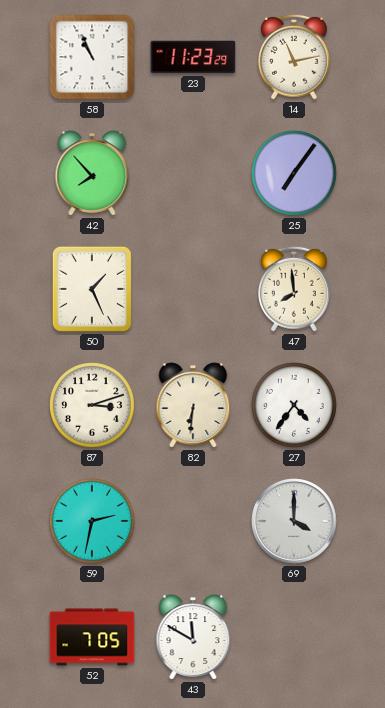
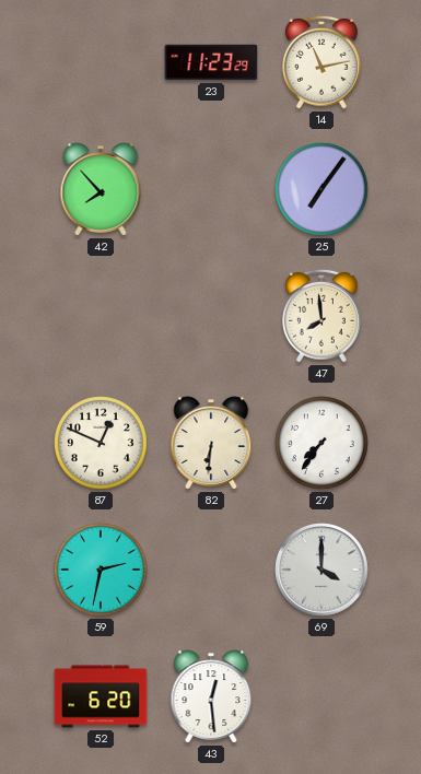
58: 10:56 -> none (92, 57)
50: 1:26 -> none (92, 289)
87: 3:12 -> 12:49 (102, 444)
27: 4:36 -> 7:36 (323, 444)
52: 7:05 -> 6:20 (101, 696)
43: 11:50 -> 12:29 (211, 696)
